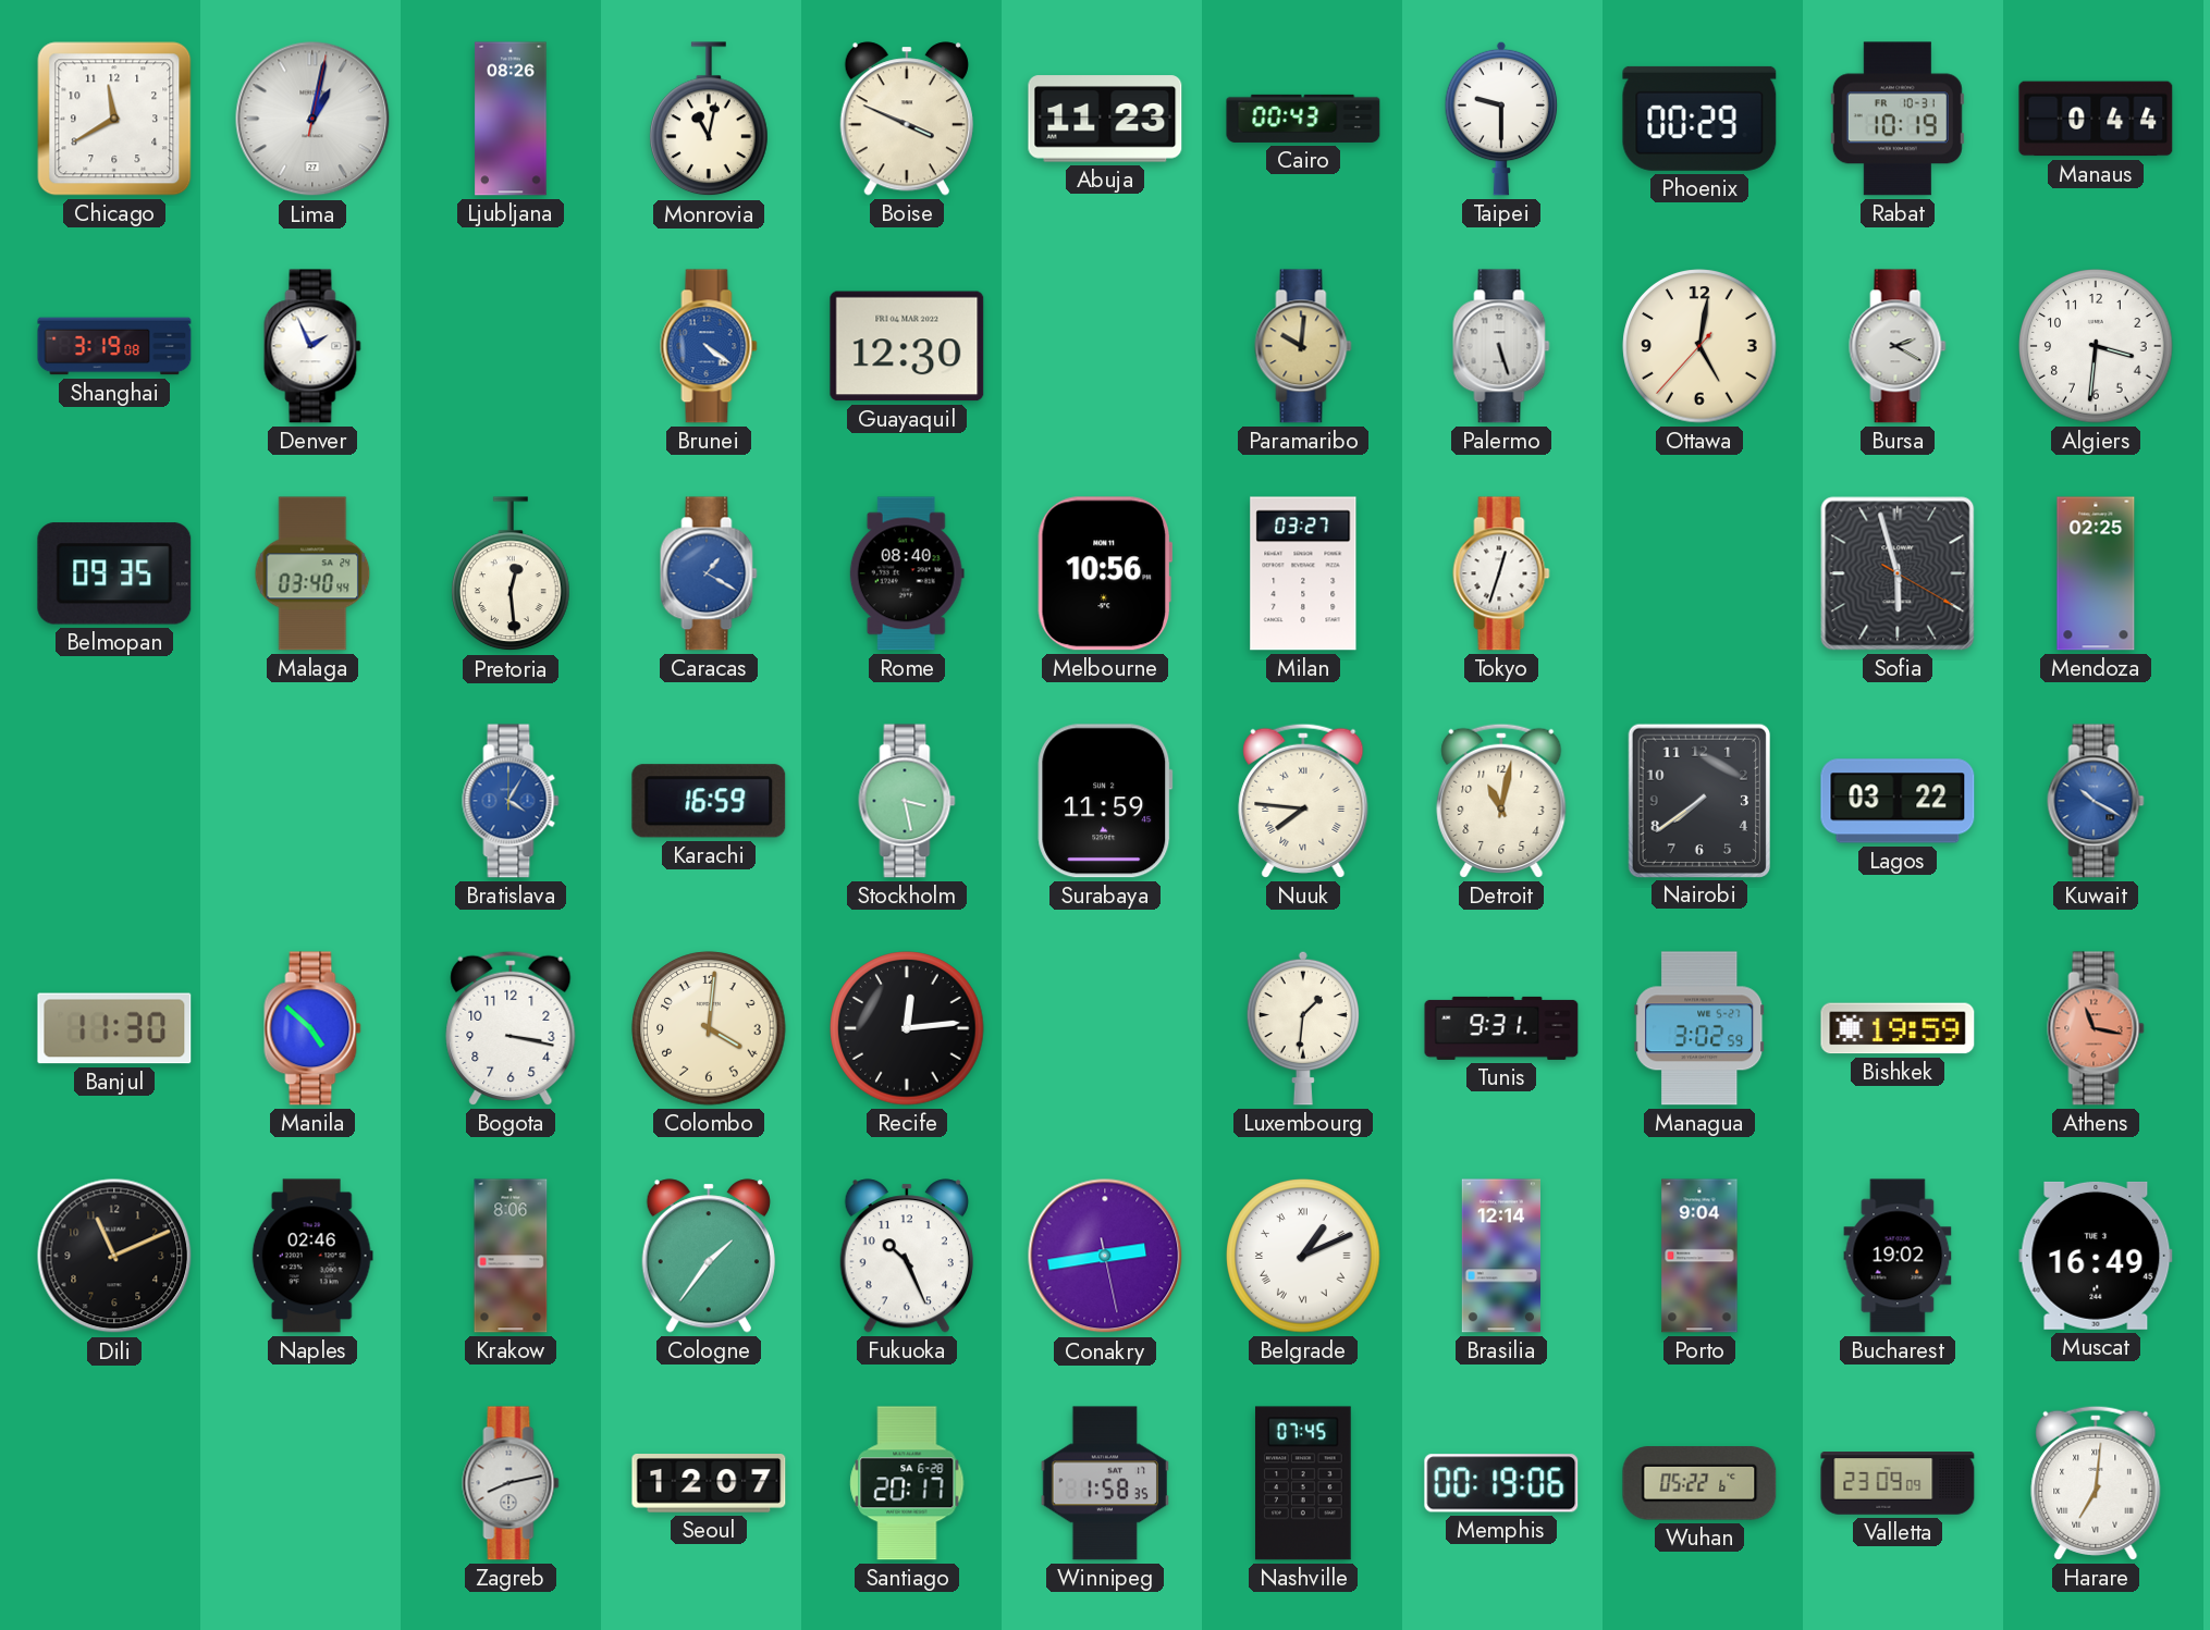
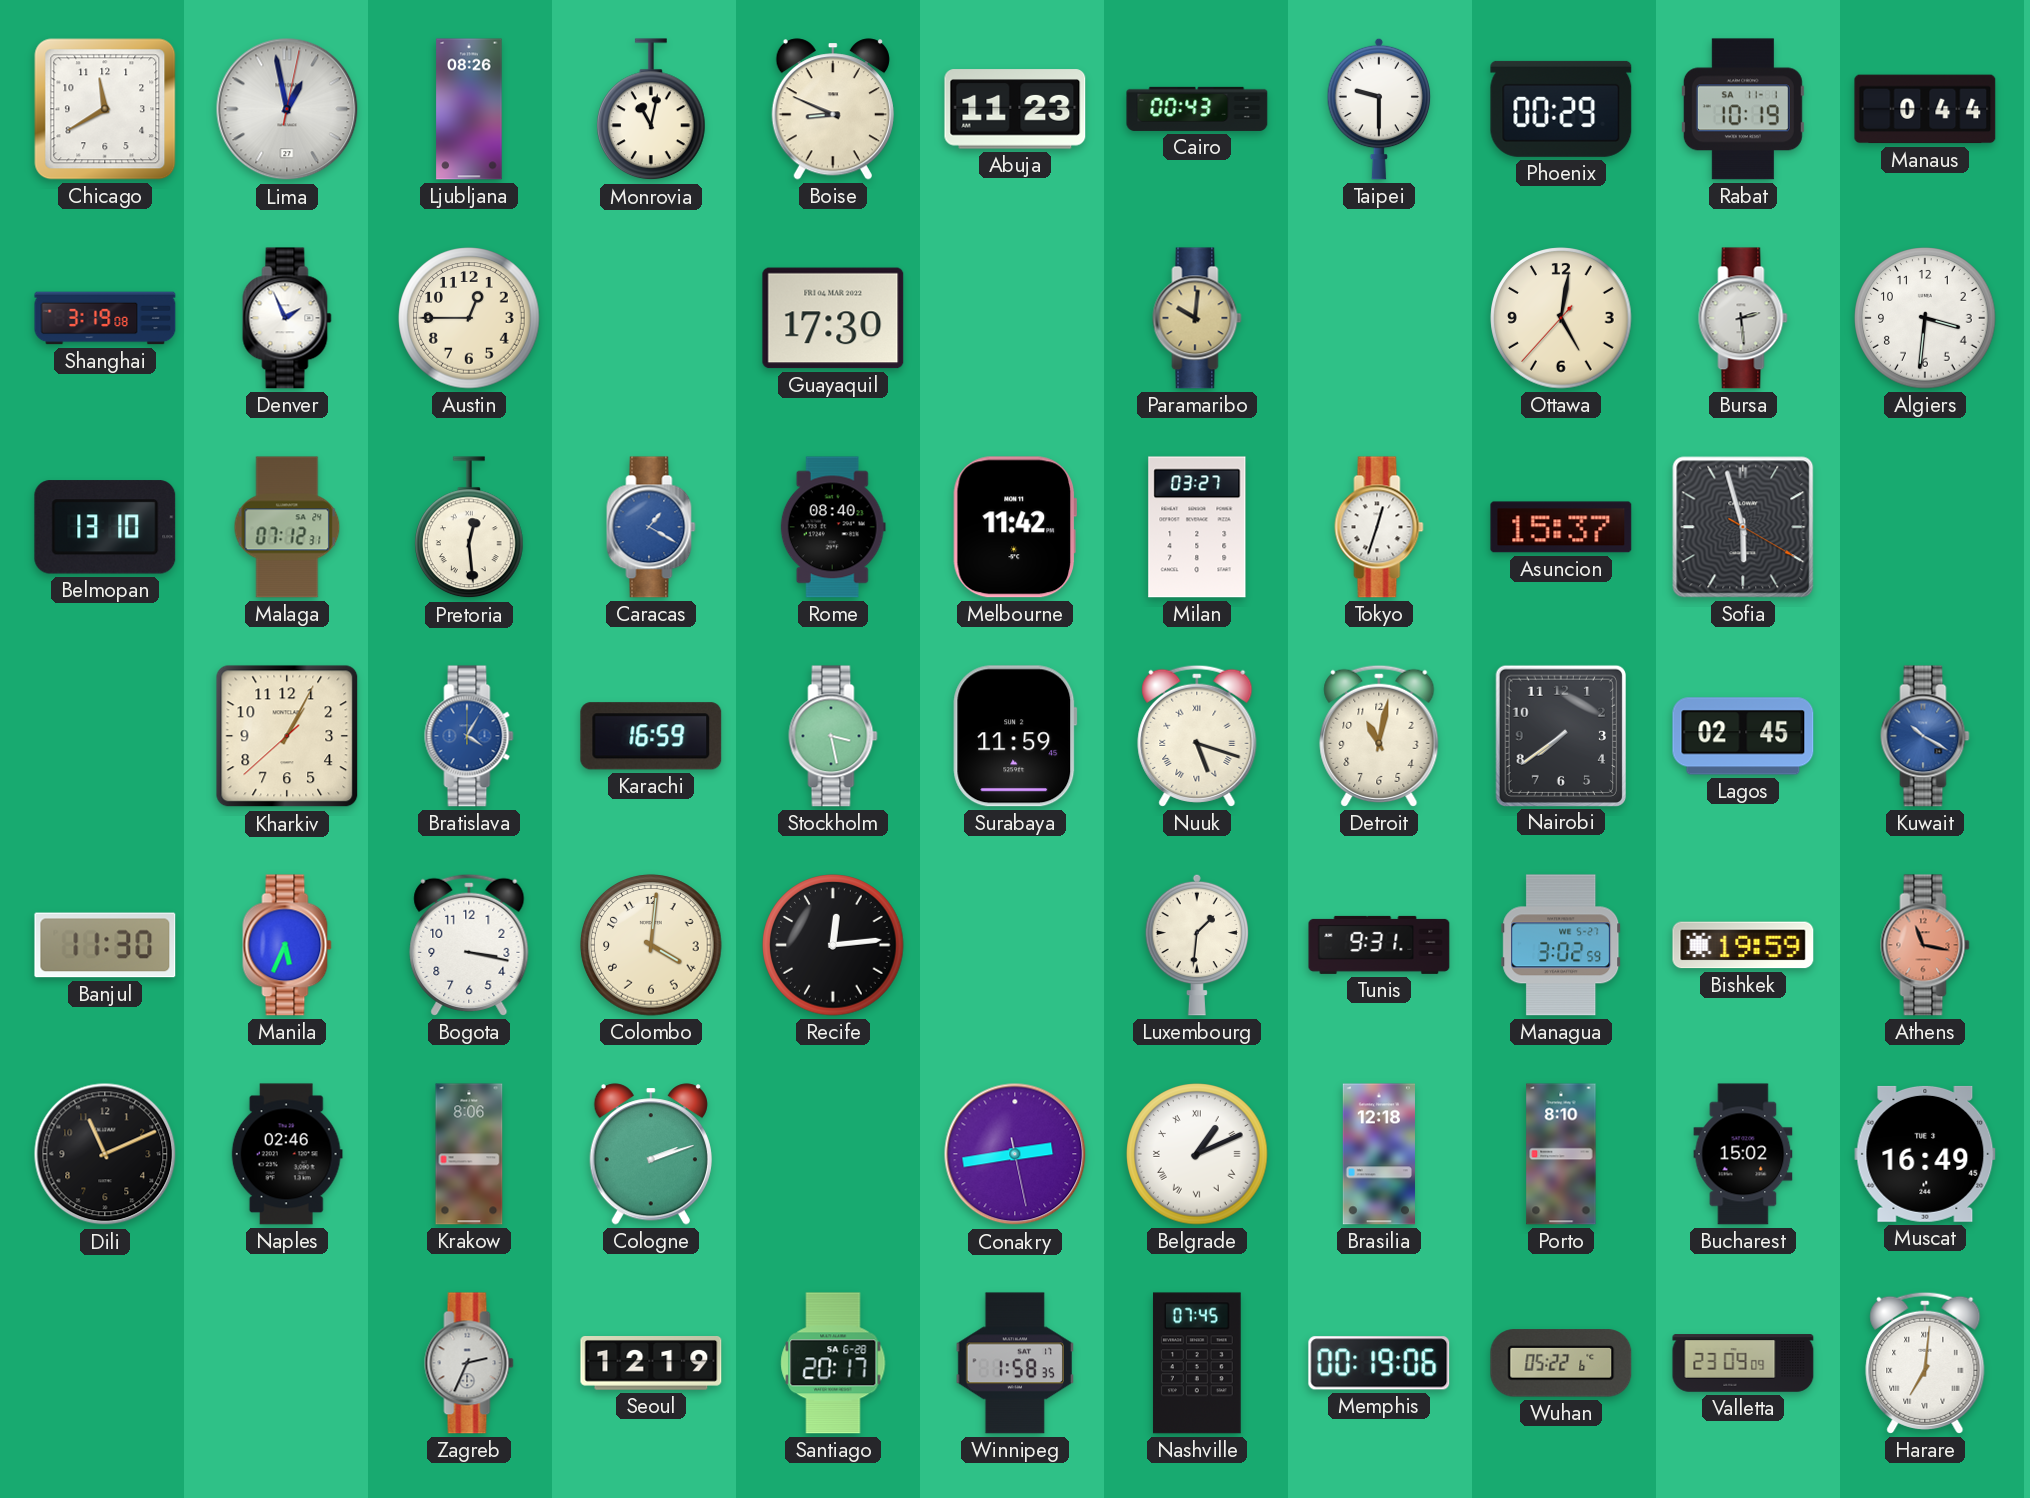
Lima: 1:02 -> 12:58 (287, 109)
Boise: 3:49 -> 8:49 (833, 109)
Rabat date: FR 10-31 -> SA 11-1 (1743, 109)
Austin: none -> 12:45 (469, 318)
Brunei: 4:21 -> none (709, 346)
Guayaquil: 12:30 -> 17:30 (833, 318)
Palermo: 5:27 -> none (1501, 346)
Bursa: 2:20 -> 2:29 (1743, 318)
Belmopan: 09:35 -> 13:10 (105, 527)
Malaga: 03:40 -> 07:12 (287, 527)
Melbourne: 10:56 -> 11:42 (1014, 527)
Asuncion: none -> 15:37 (1561, 527)
Mendoza: 02:25 -> none (2096, 573)
Kharkiv: none -> 1:04 (287, 736)
Nuuk: 7:46 -> 5:18 (1197, 736)
Lagos: 03:22 -> 02:45 (1743, 736)
Manila: 4:52 -> 5:34 (287, 945)
Cologne: 1:36 -> 2:12 (651, 1154)
Fukuoka: 10:26 -> none (907, 1256)
Brasilia: 12:14 -> 12:18 (1378, 1154)
Porto: 9:04 -> 8:10 (1561, 1154)
Bucharest: 19:02 -> 15:02 (1743, 1154)
Zagreb: 8:13 -> 2:34 (469, 1363)
Seoul: 12:07 -> 12:19 (651, 1364)
